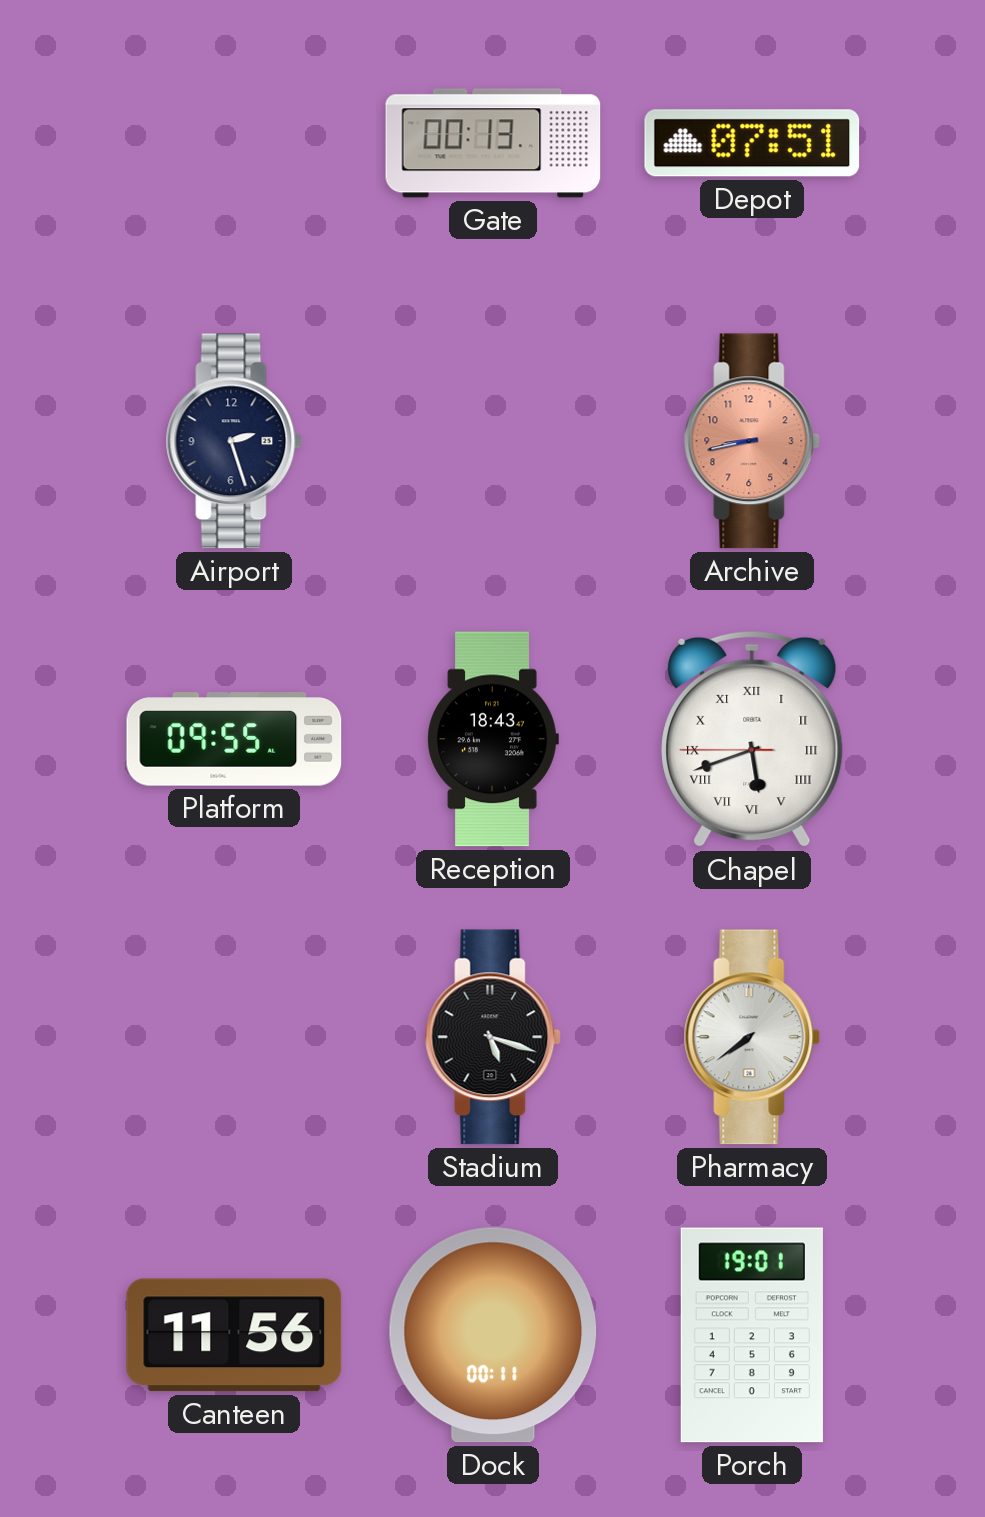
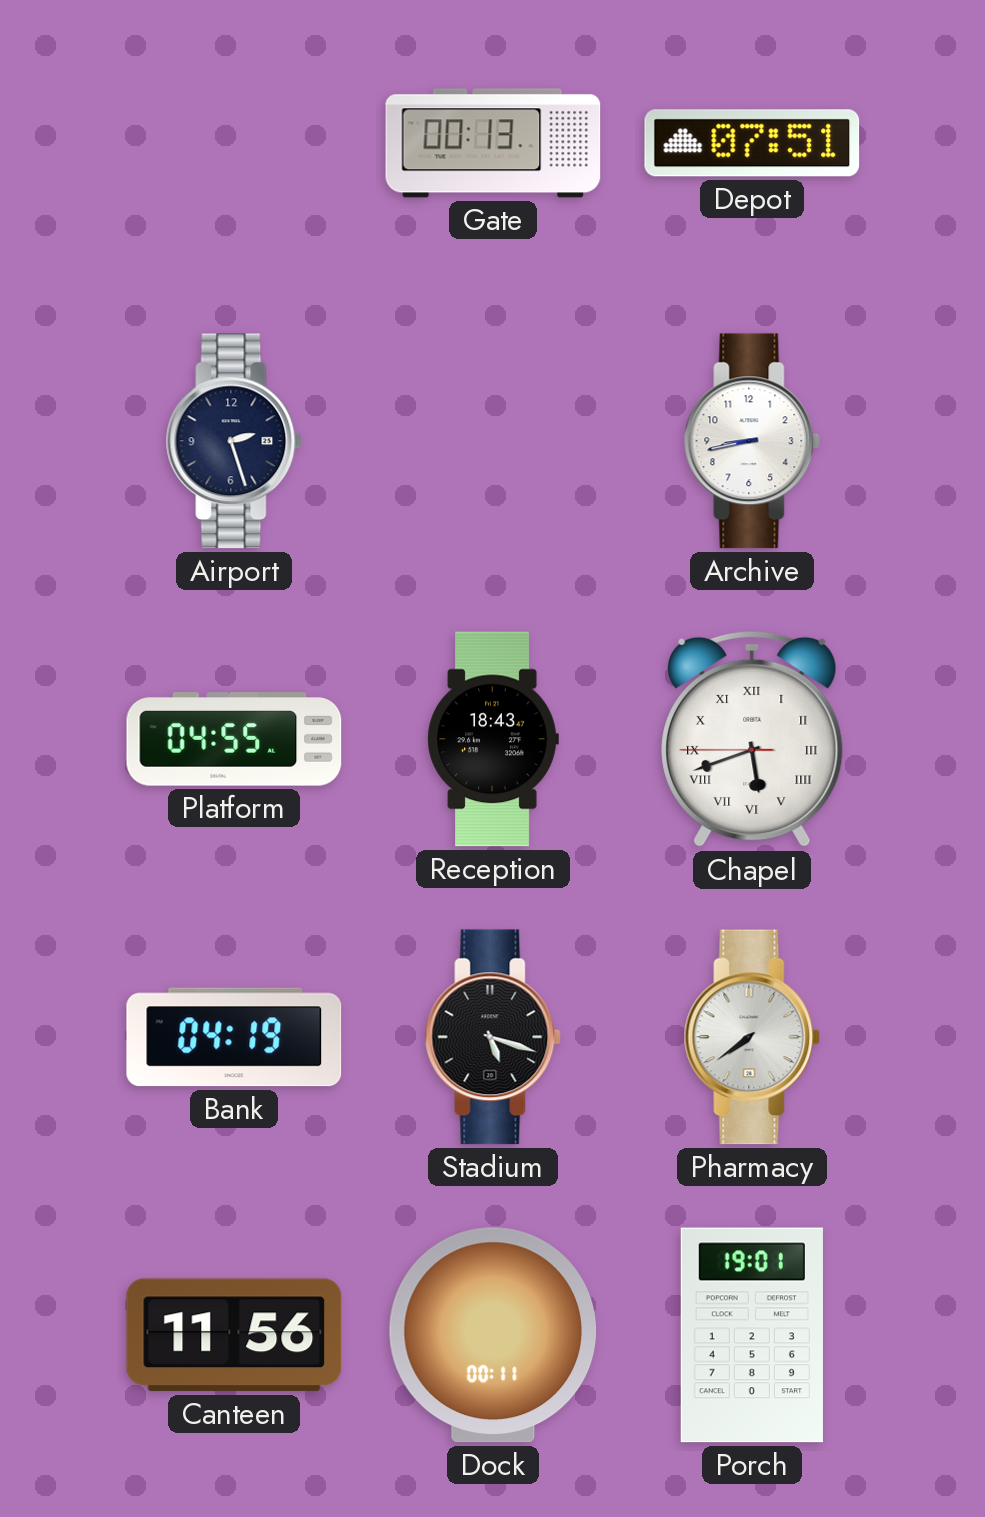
Archive dial: salmon -> white (752, 441)
Platform: 09:55 -> 04:55 (234, 739)
Bank: none -> 04:19 (234, 1037)
